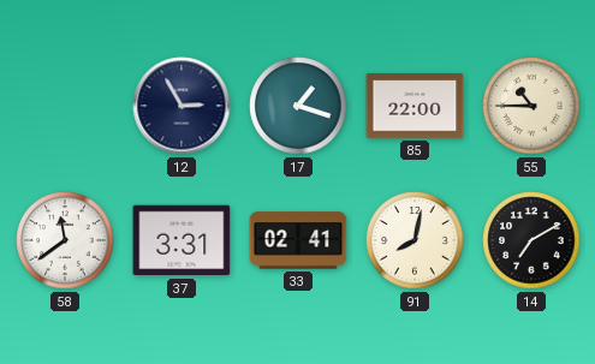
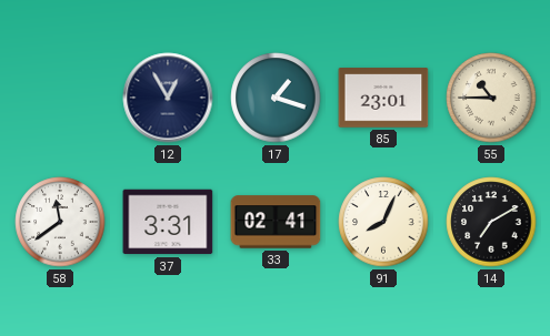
12: 2:55 -> 12:55 (168, 98)
85: 22:00 -> 23:01 (383, 98)
91: 8:02 -> 8:04 (383, 222)
